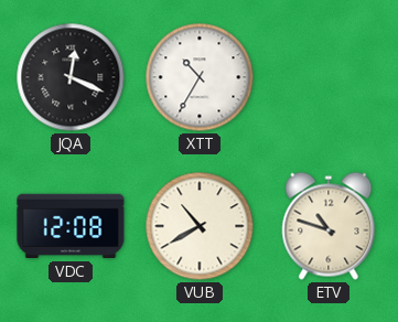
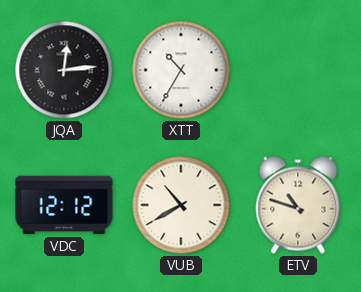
JQA: 12:19 -> 12:14 (64, 70)
VDC: 12:08 -> 12:12 (64, 205)
